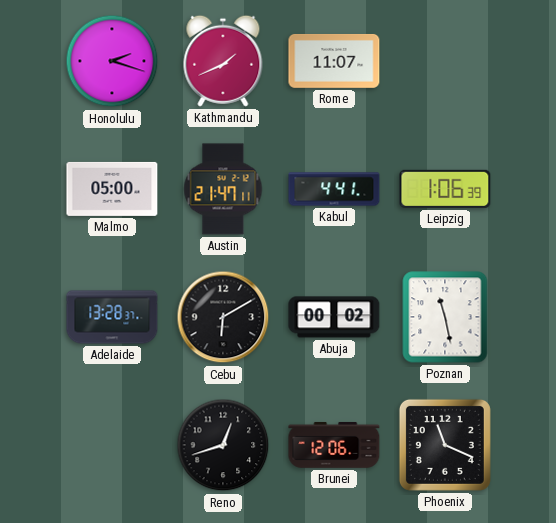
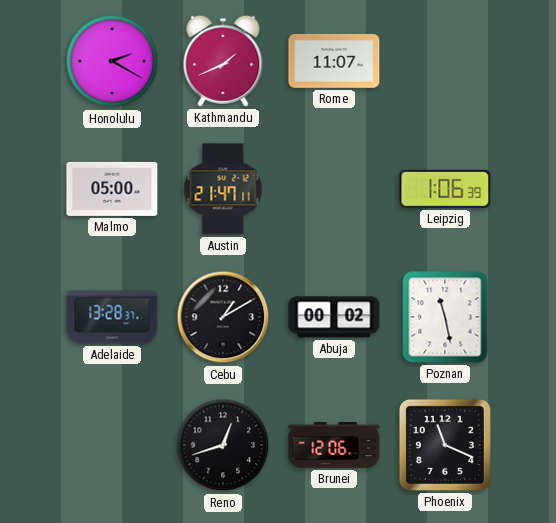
Honolulu: 2:18 -> 2:20 (112, 61)
Kabul: 4:41 -> none (334, 189)
Cebu: 6:10 -> 1:10 (223, 317)
